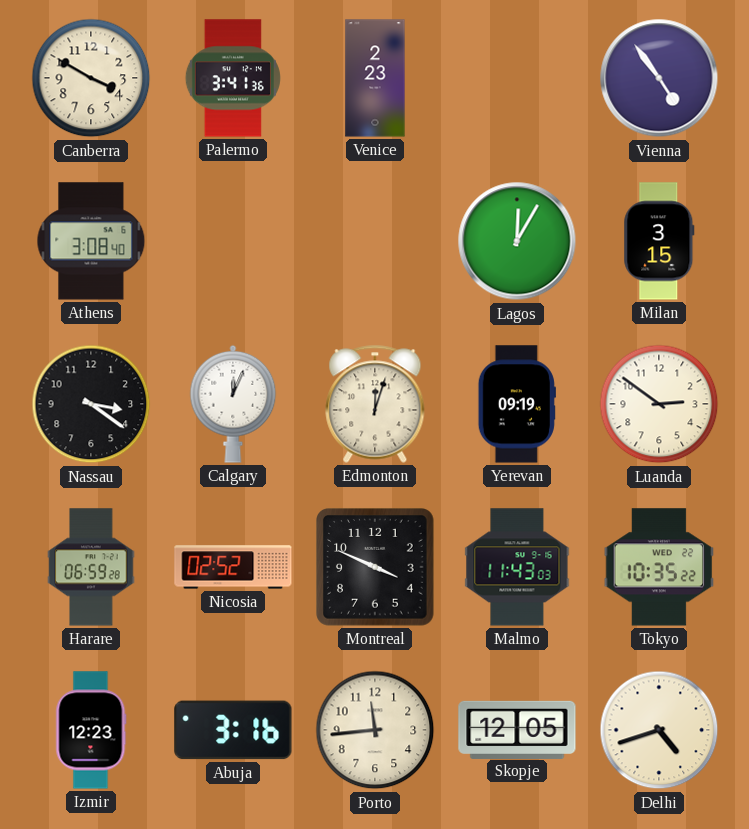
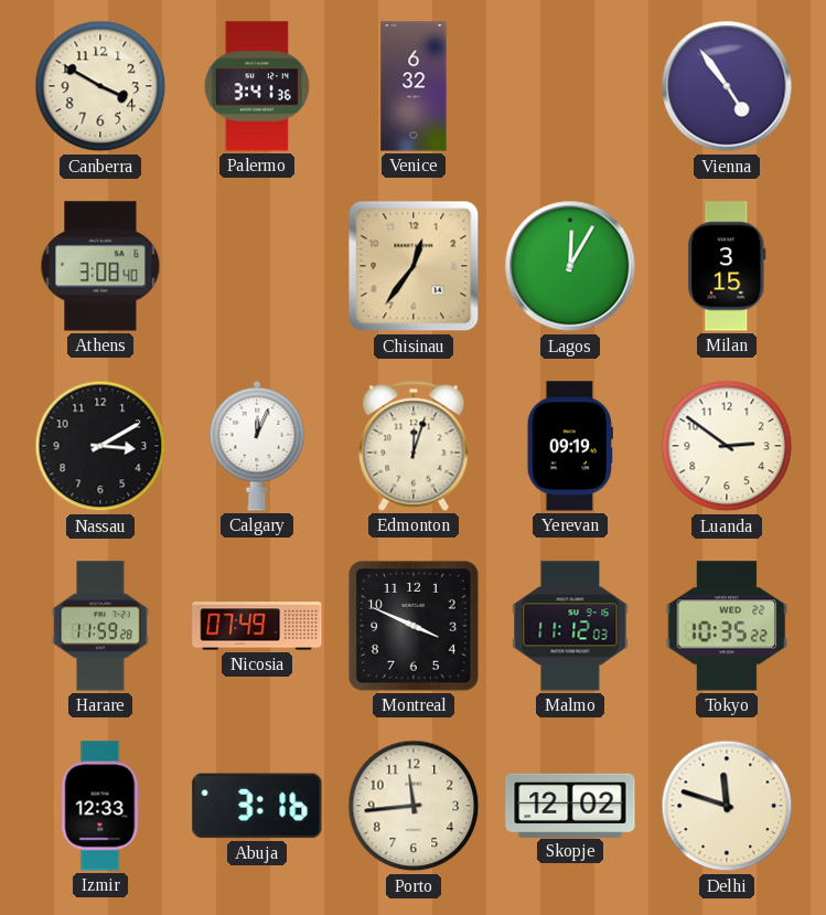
Venice: 2:23 -> 6:32 (414, 86)
Chisinau: none -> 12:36 (414, 266)
Nassau: 3:21 -> 3:10 (100, 446)
Harare: 06:59 -> 11:59 (100, 626)
Nicosia: 02:52 -> 07:49 (257, 626)
Malmo: 11:43 -> 11:12 (570, 626)
Izmir: 12:23 -> 12:33 (100, 806)
Skopje: 12:05 -> 12:02 (570, 805)
Delhi: 4:42 -> 11:48 (727, 806)
